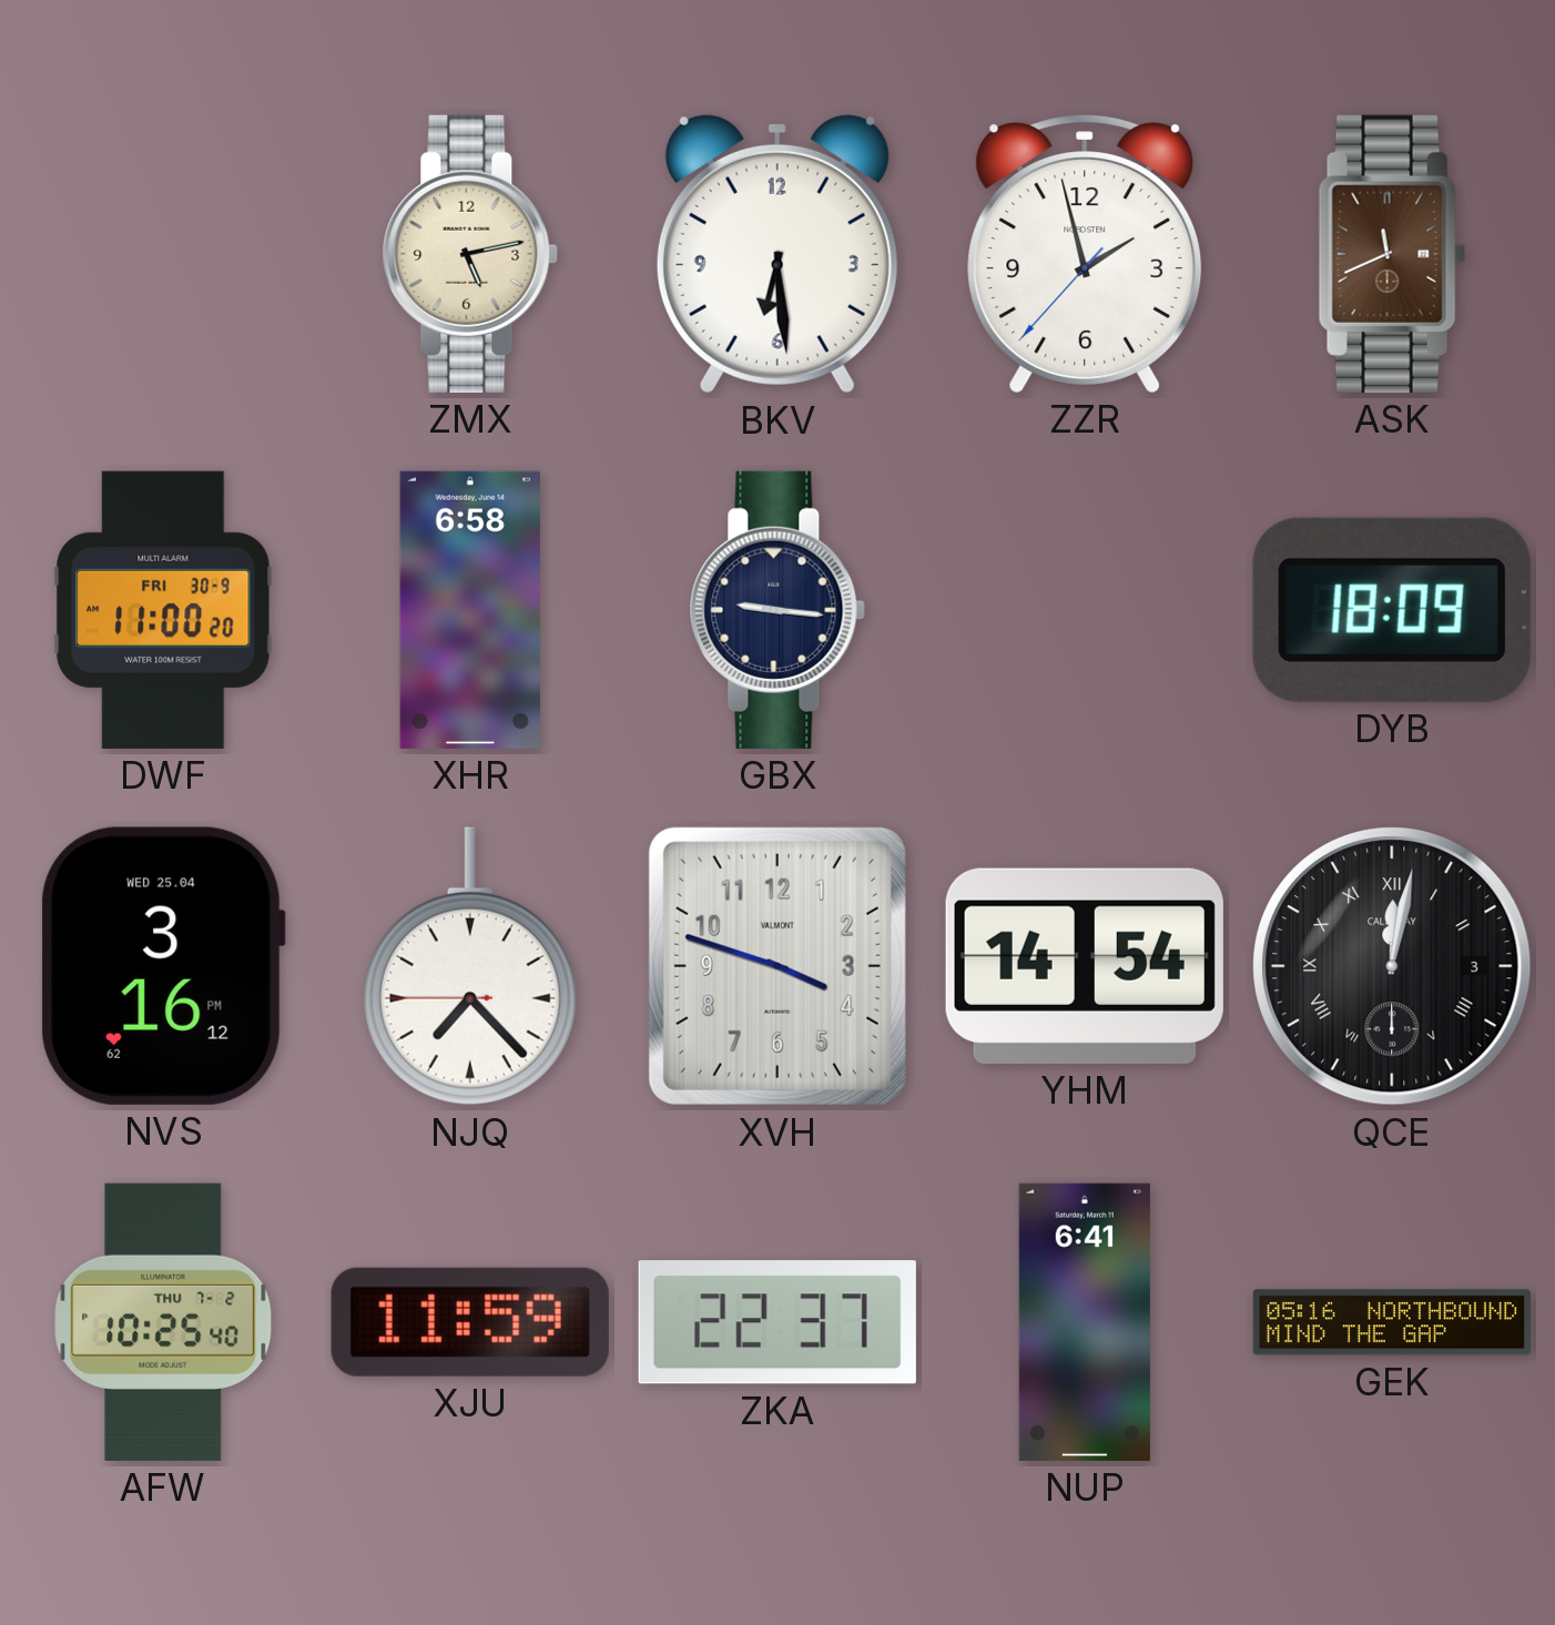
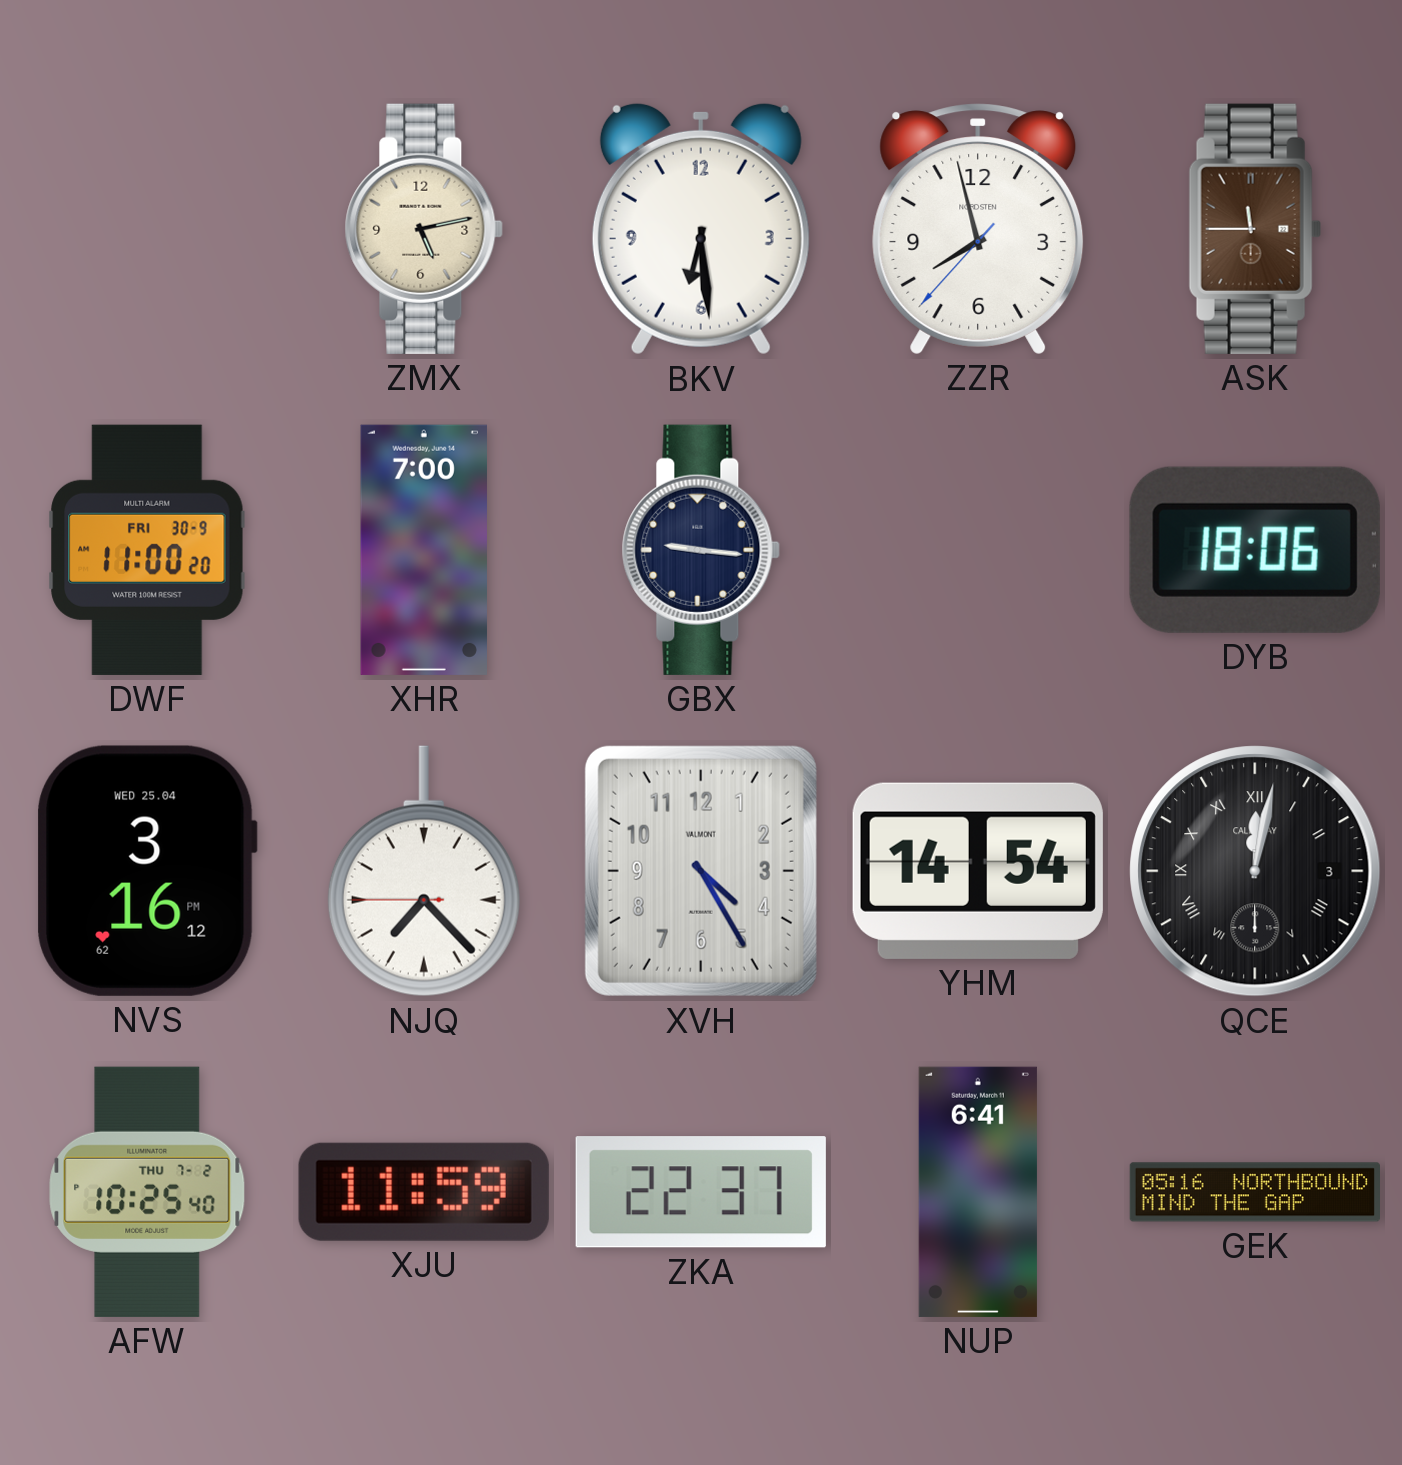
ZZR: 1:57 -> 7:57 (978, 229)
ASK: 11:41 -> 11:45 (1255, 229)
XHR: 6:58 -> 7:00 (423, 550)
DYB: 18:09 -> 18:06 (1255, 550)
XVH: 3:48 -> 4:25 (701, 871)
